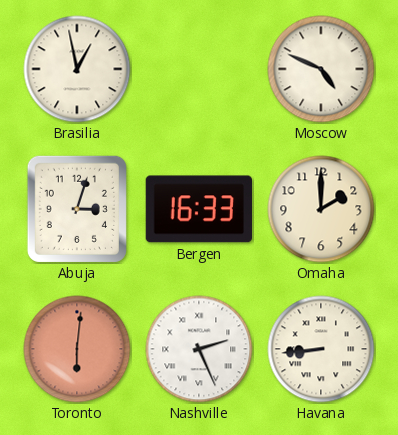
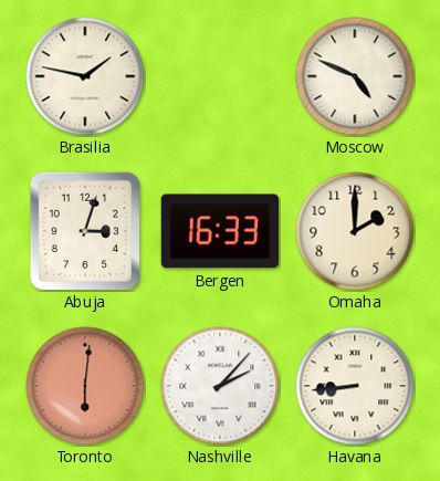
Brasilia: 12:58 -> 1:47 (85, 76)
Nashville: 2:26 -> 2:07 (220, 386)
